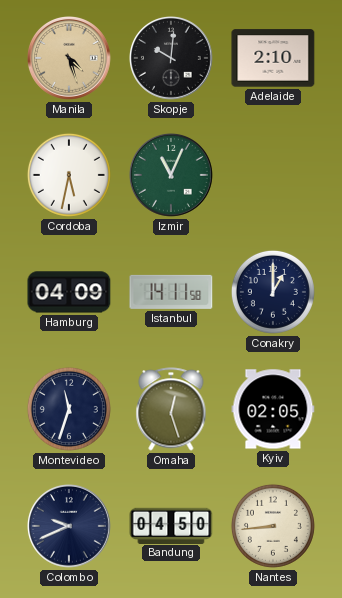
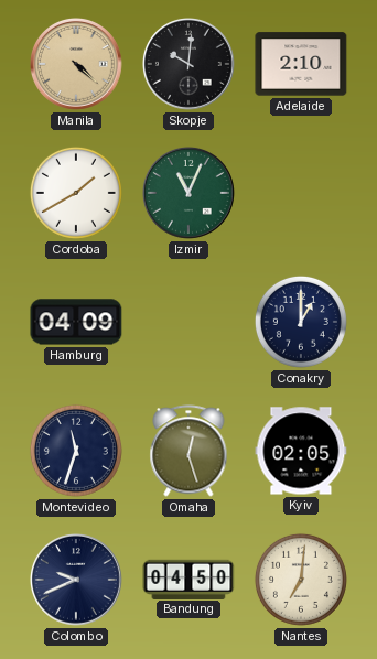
Manila: 4:27 -> 4:22 (77, 65)
Cordoba: 5:32 -> 1:40 (76, 193)
Istanbul: 14:11 -> none (171, 292)
Nantes: 8:44 -> 7:01 (301, 580)
